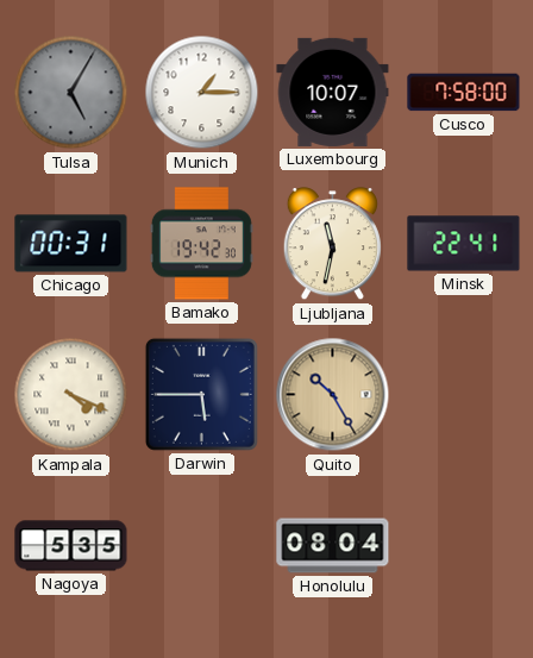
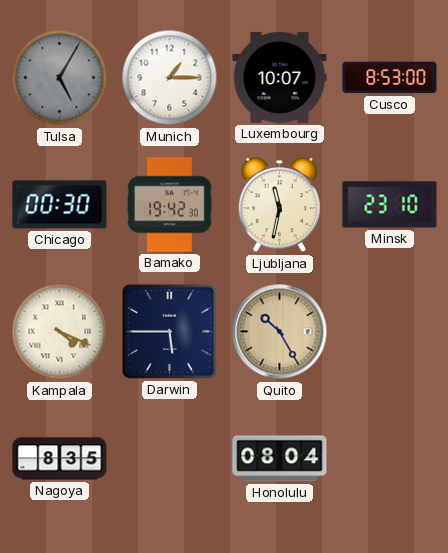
Cusco: 7:58 -> 8:53 (390, 78)
Chicago: 00:31 -> 00:30 (60, 205)
Minsk: 22:41 -> 23:10 (390, 205)
Nagoya: 5:35 -> 8:35 (60, 459)
